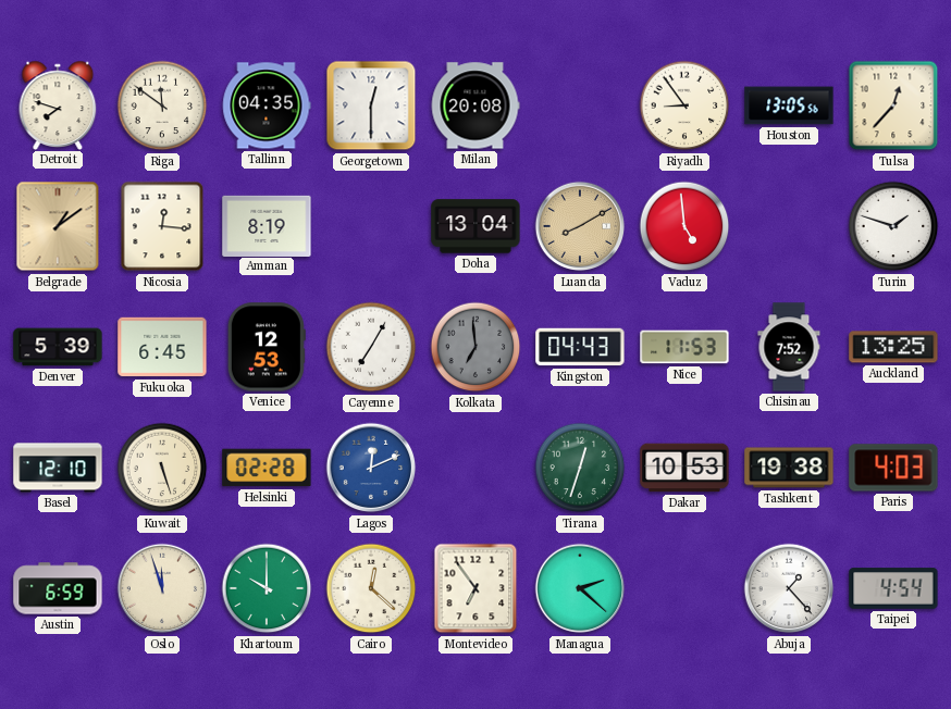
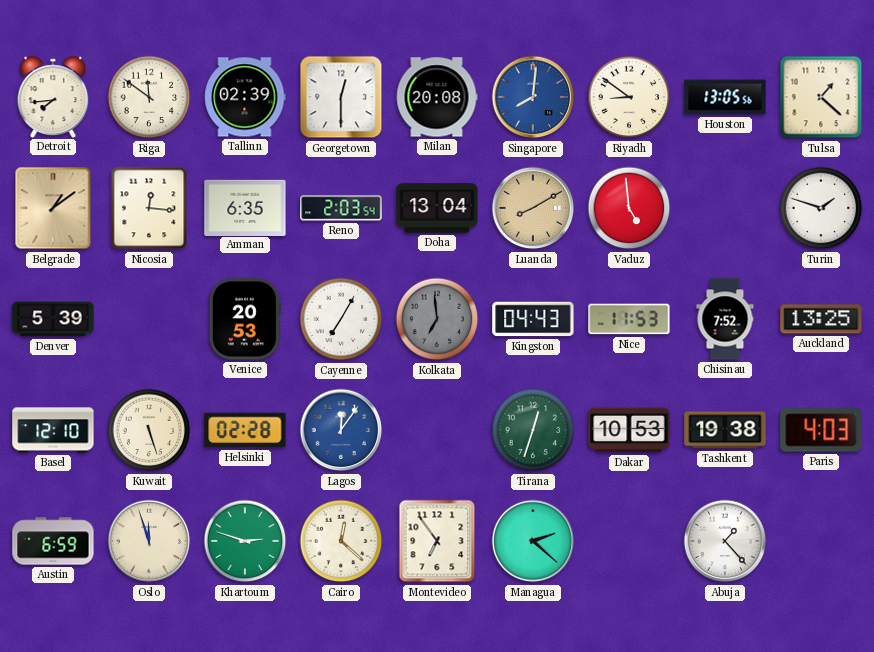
Detroit: 7:48 -> 7:44 (53, 96)
Tallinn: 04:35 -> 02:39 (245, 97)
Singapore: none -> 8:01 (533, 97)
Riyadh: 8:54 -> 8:51 (629, 97)
Tulsa: 12:37 -> 1:22 (821, 97)
Amman: 8:19 -> 6:35 (245, 207)
Reno: none -> 2:03 (341, 208)
Fukuoka: 6:45 -> none (162, 347)
Venice: 12:53 -> 20:53 (245, 319)
Lagos: 12:11 -> 12:06 (341, 430)
Khartoum: 10:00 -> 2:48 (245, 541)
Taipei: 4:54 -> none (893, 588)
